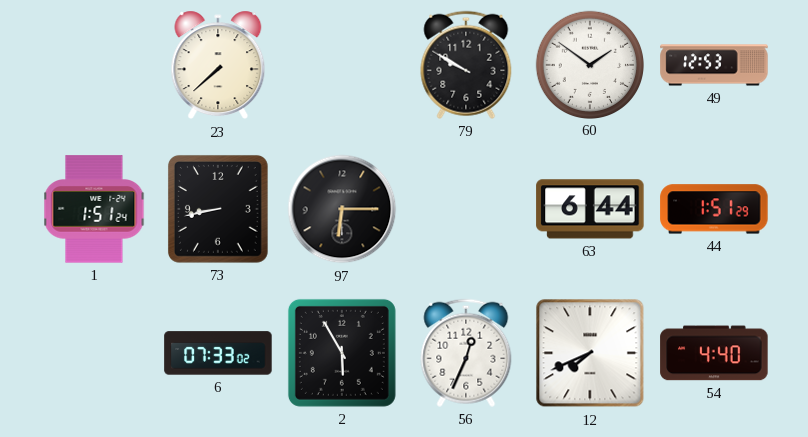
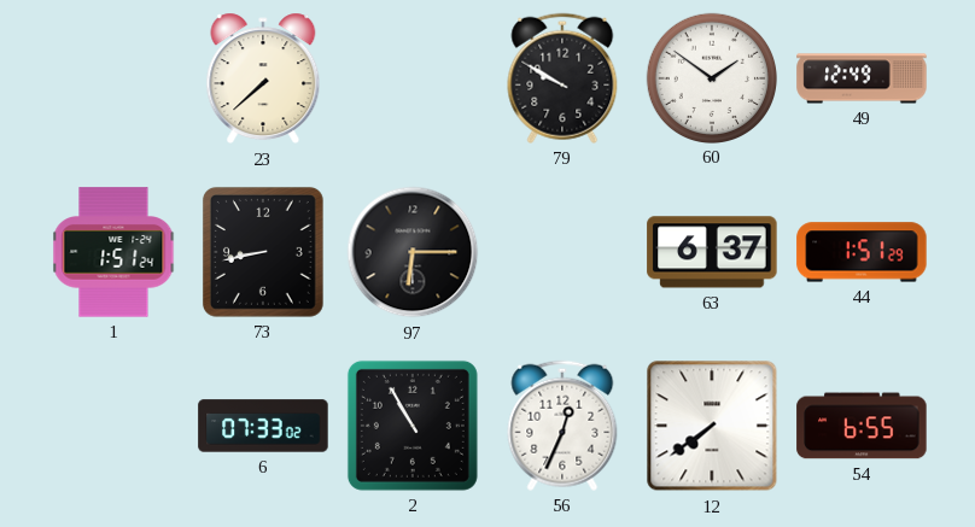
49: 12:53 -> 12:49 (862, 78)
63: 6:44 -> 6:37 (712, 252)
2: 5:55 -> 10:55 (413, 426)
12: 7:41 -> 7:39 (712, 426)
54: 4:40 -> 6:55 (862, 426)
